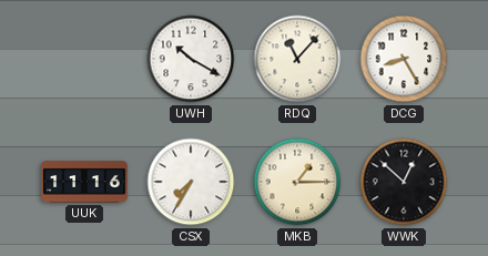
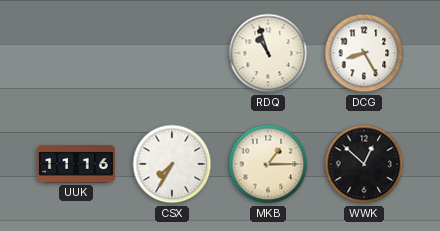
UWH: 10:20 -> none (191, 59)
RDQ: 11:07 -> 10:57 (268, 53)
